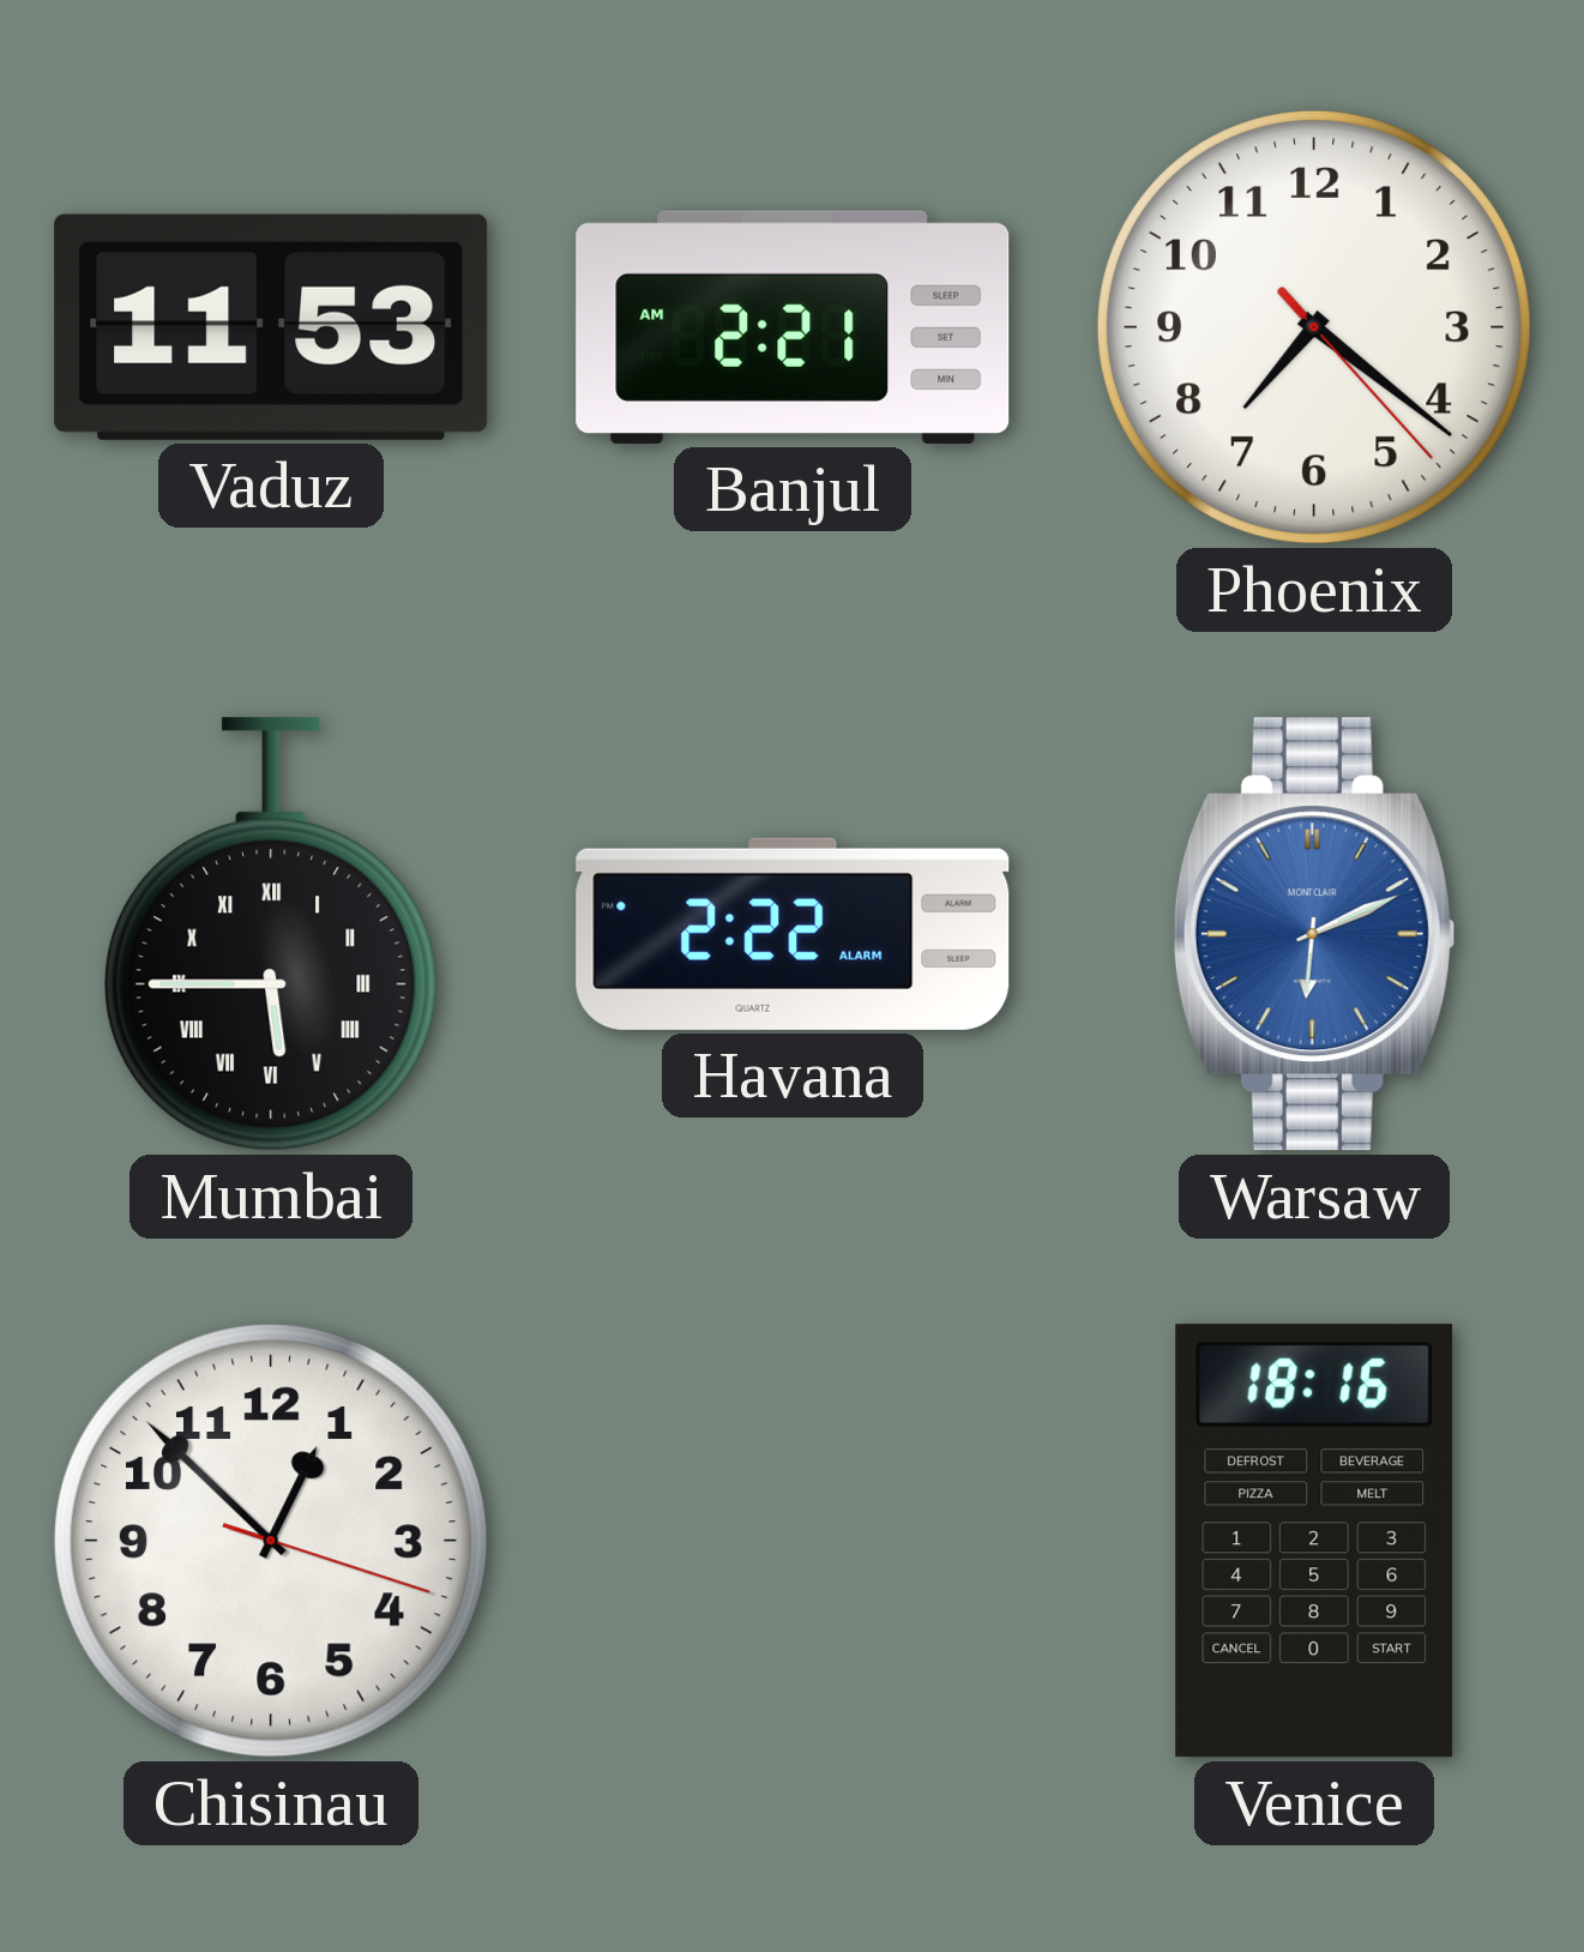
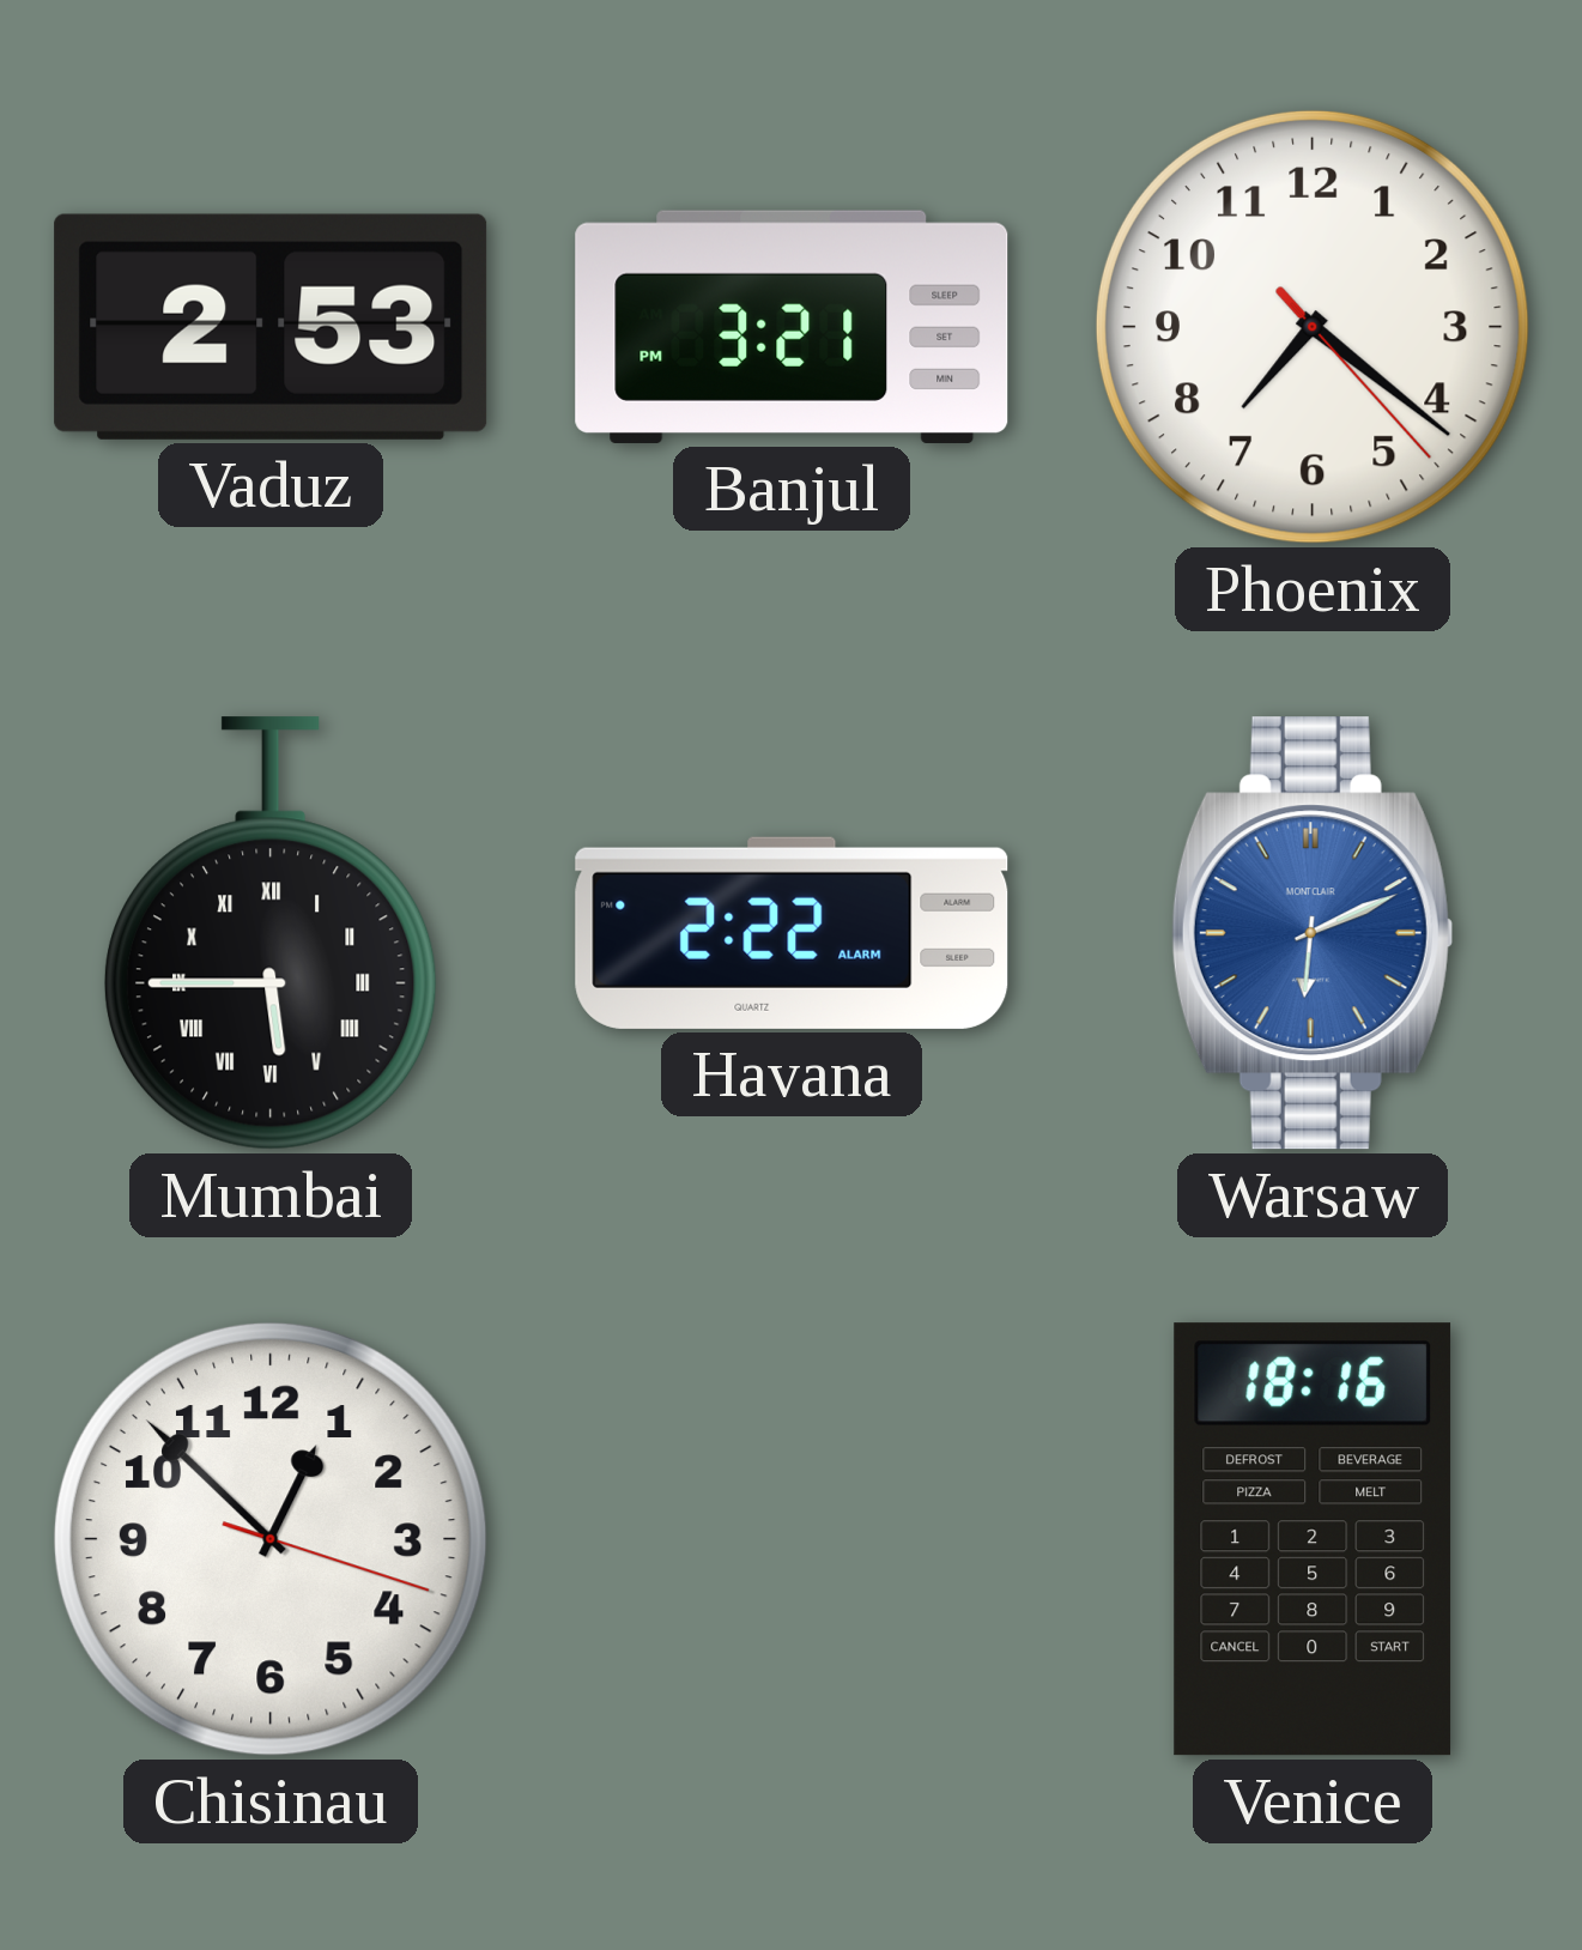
Vaduz: 11:53 -> 2:53 (271, 327)
Banjul: 2:21 -> 3:21 (792, 327)
